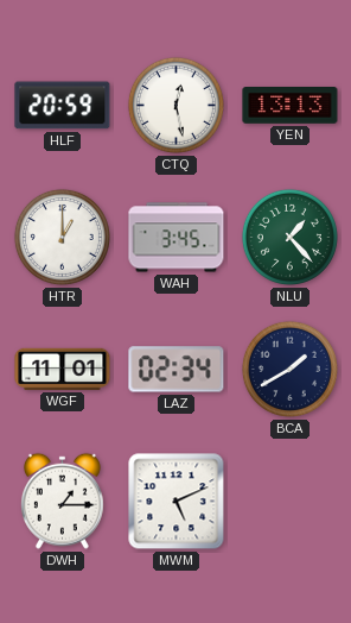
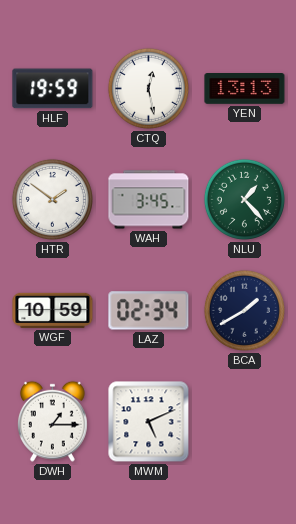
HLF: 20:59 -> 19:59 (53, 89)
HTR: 1:00 -> 1:51 (52, 199)
WGF: 11:01 -> 10:59 (53, 310)
